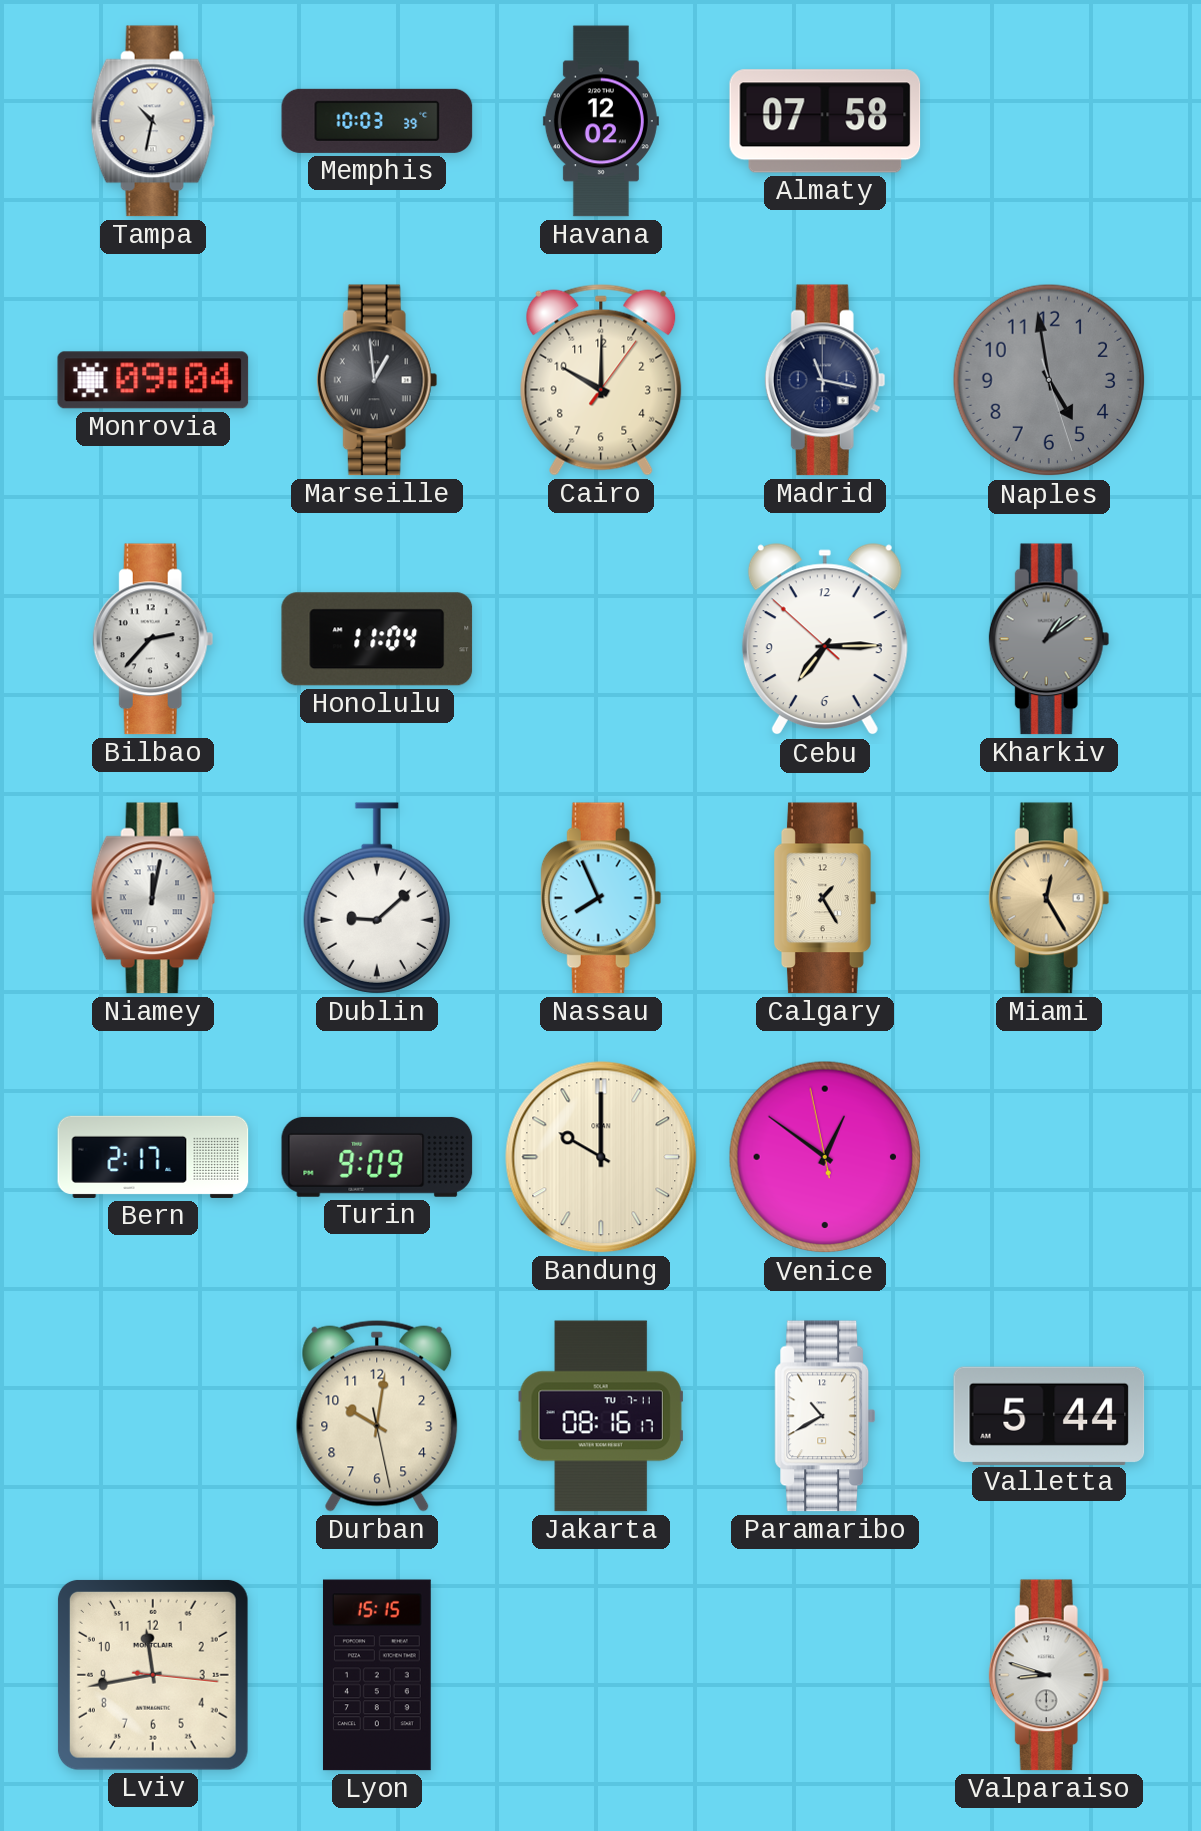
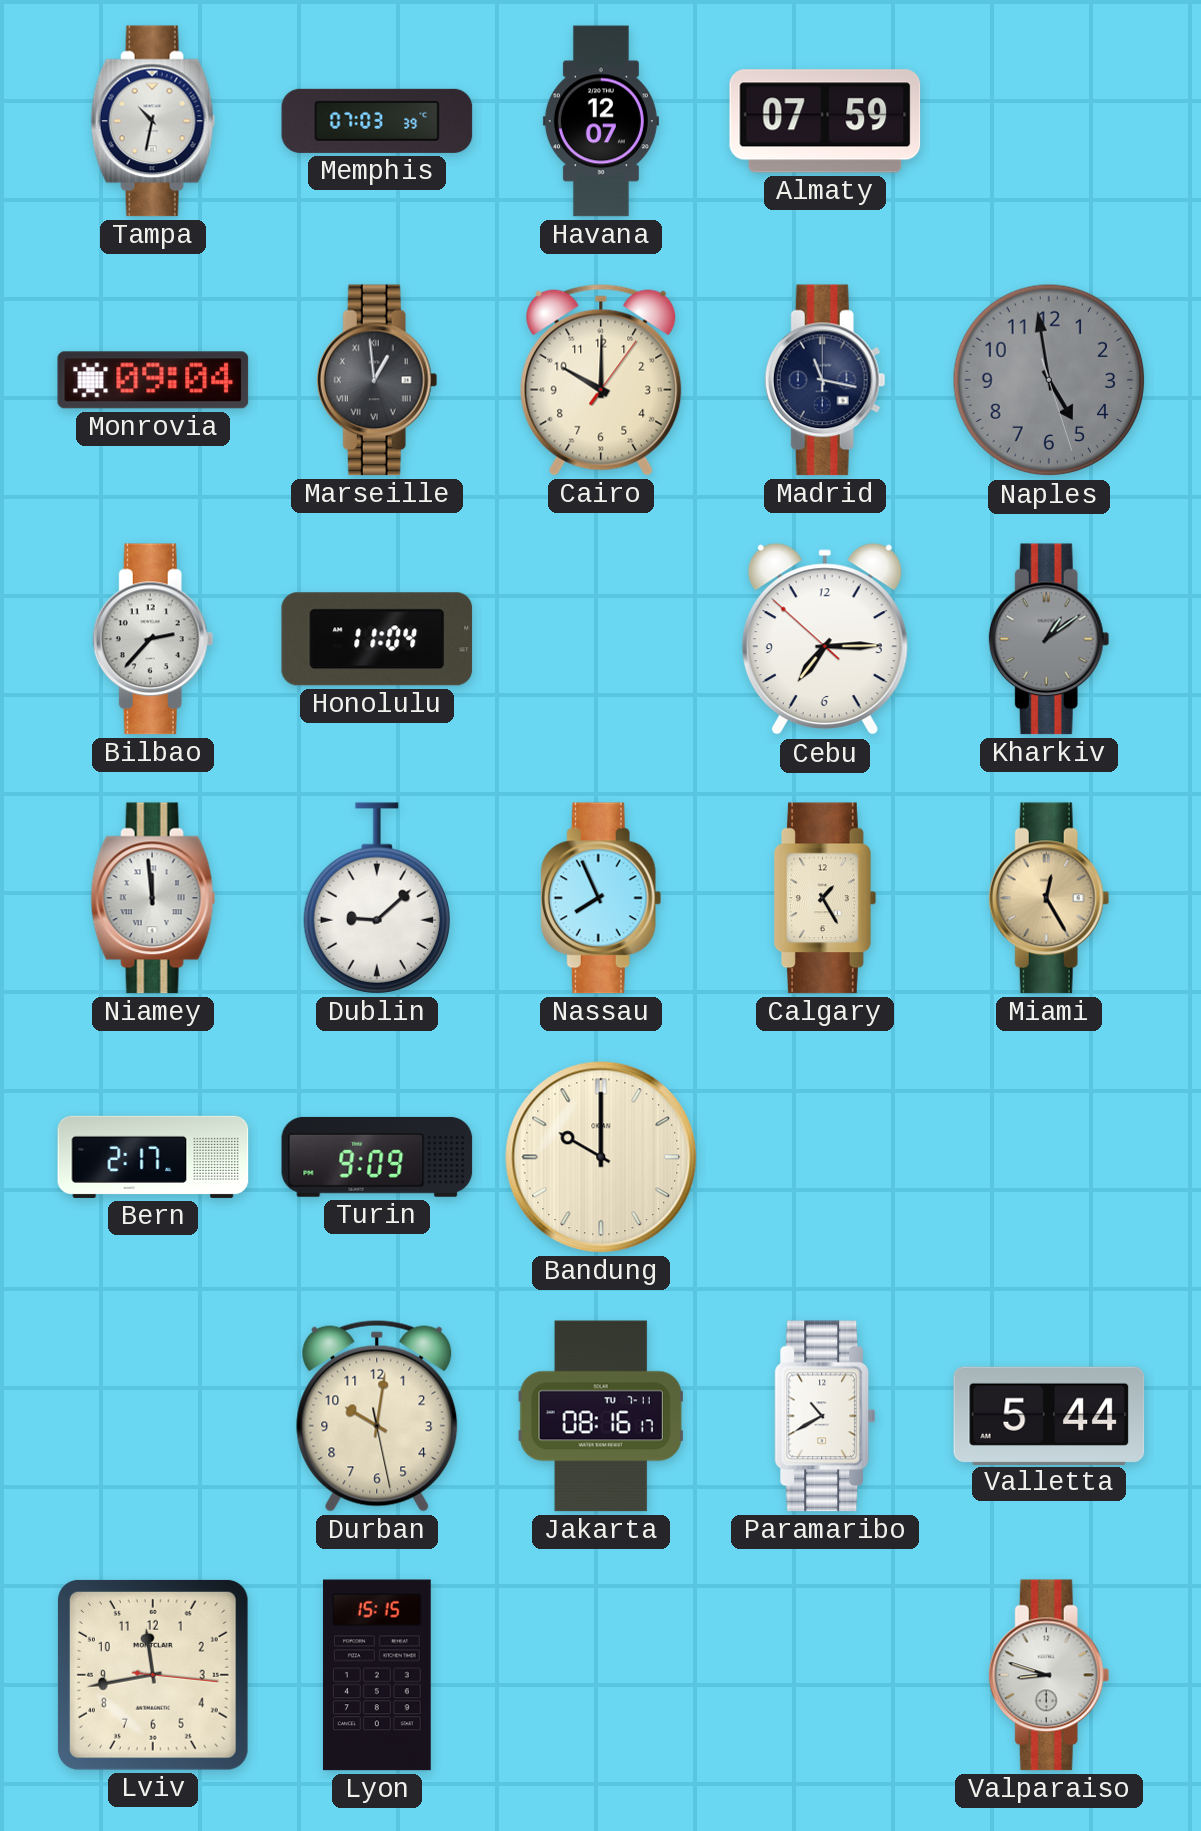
Memphis: 10:03 -> 07:03 (377, 121)
Havana: 12:02 -> 12:07 (601, 121)
Almaty: 07:58 -> 07:59 (825, 121)
Niamey: 12:02 -> 11:59 (153, 898)
Venice: 12:50 -> none (825, 1157)
